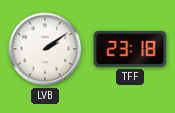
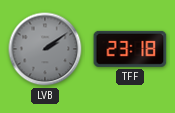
LVB dial: white -> grey (45, 49)
